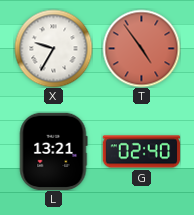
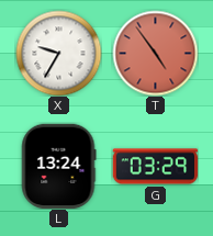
L: 13:21 -> 13:24 (58, 166)
G: 02:40 -> 03:29 (155, 167)
